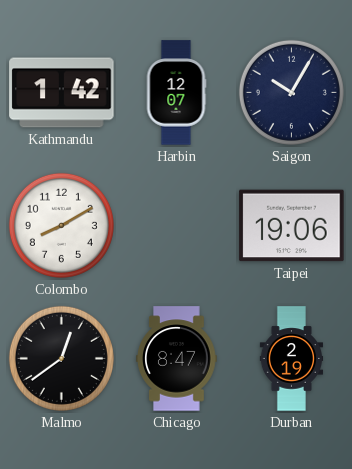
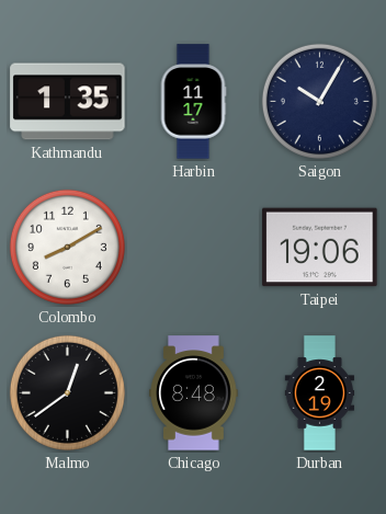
Kathmandu: 1:42 -> 1:35 (68, 102)
Harbin: 12:07 -> 11:17 (193, 102)
Chicago: 8:47 -> 8:48 (194, 393)
